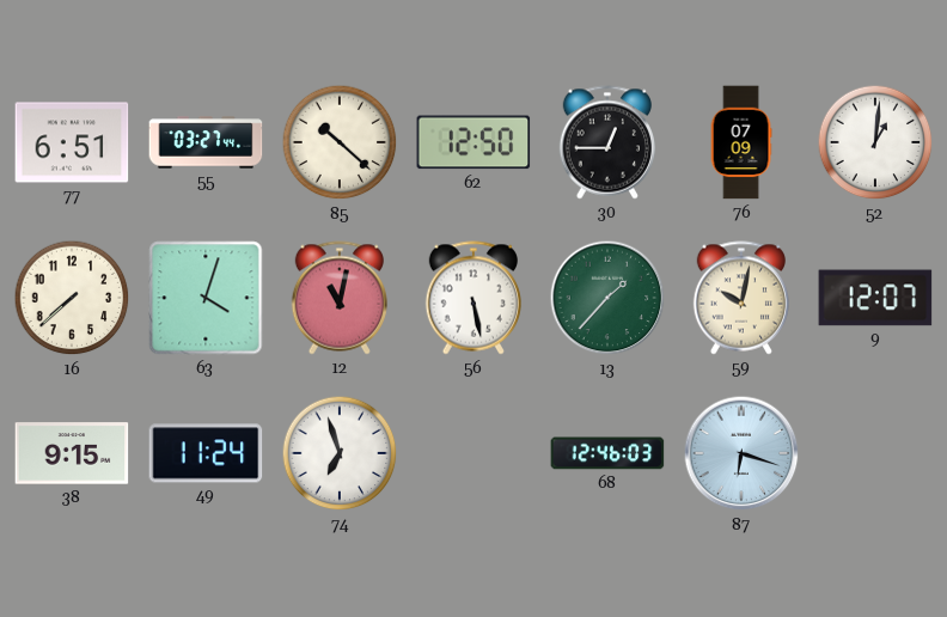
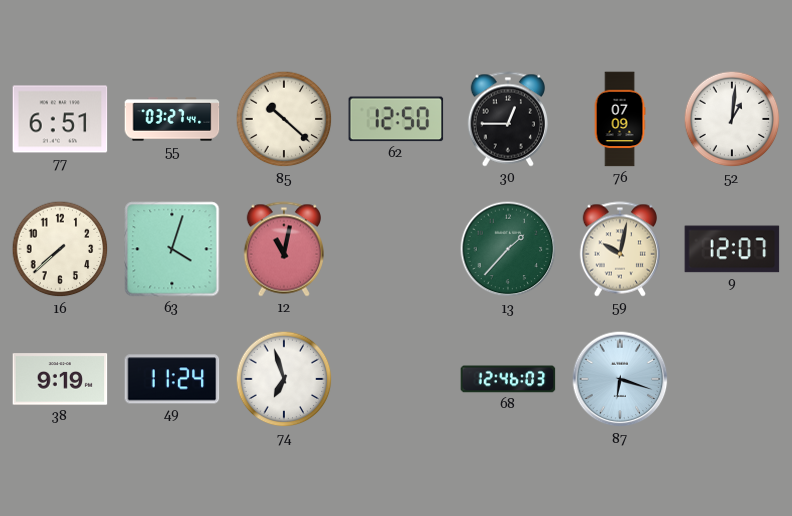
56: 5:28 -> none (472, 298)
38: 9:15 -> 9:19 (60, 379)
